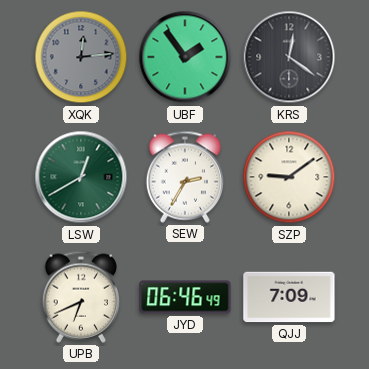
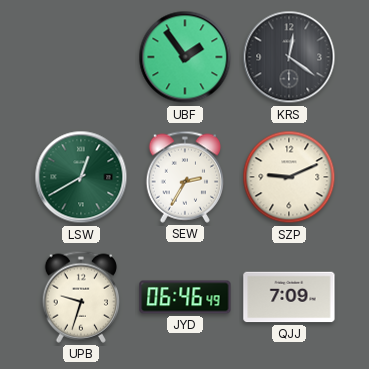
XQK: 12:14 -> none (81, 57)
SZP: 9:09 -> 9:11 (289, 177)
UPB: 6:41 -> 9:33 (80, 297)
